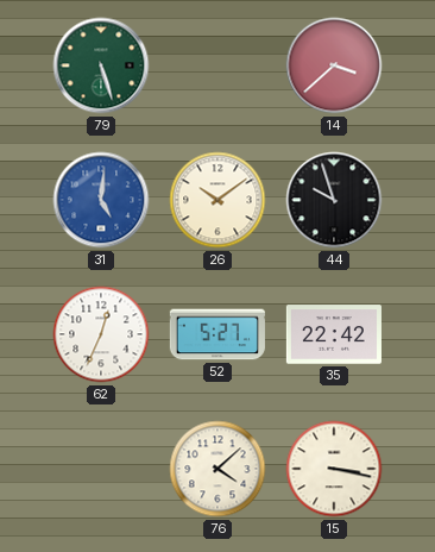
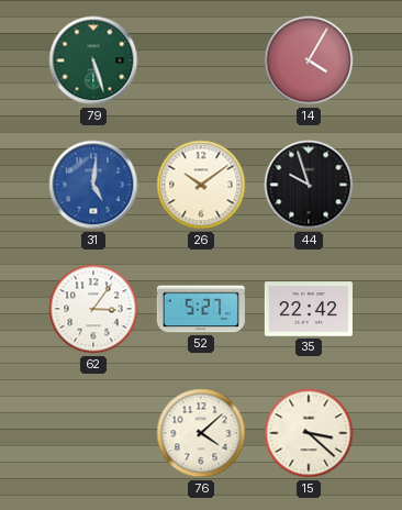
14: 3:38 -> 4:05 (309, 60)
62: 12:34 -> 3:06 (93, 309)
15: 3:17 -> 3:22 (309, 433)
